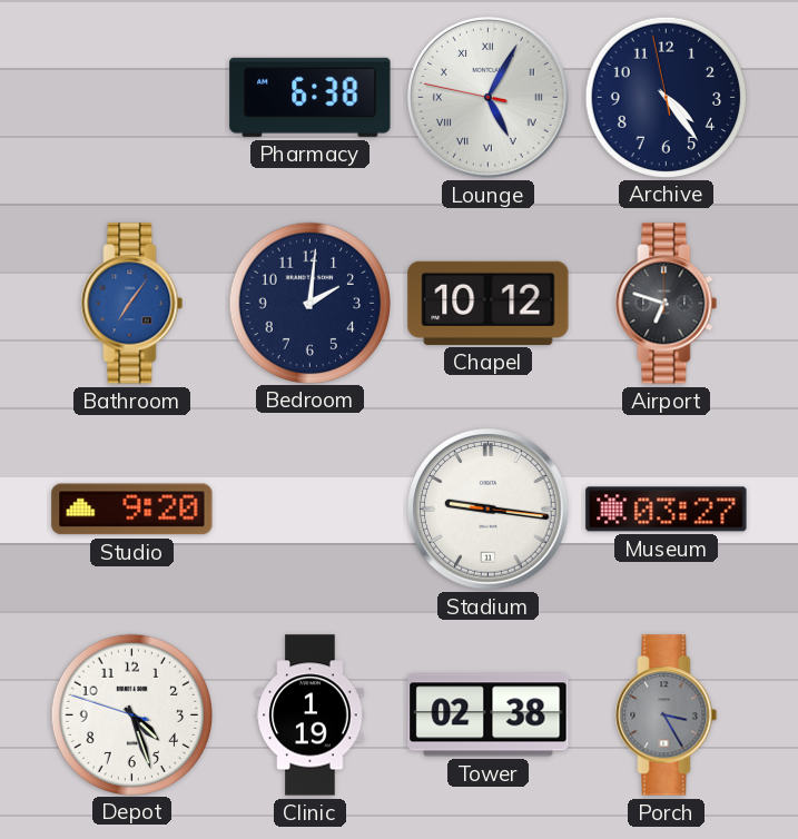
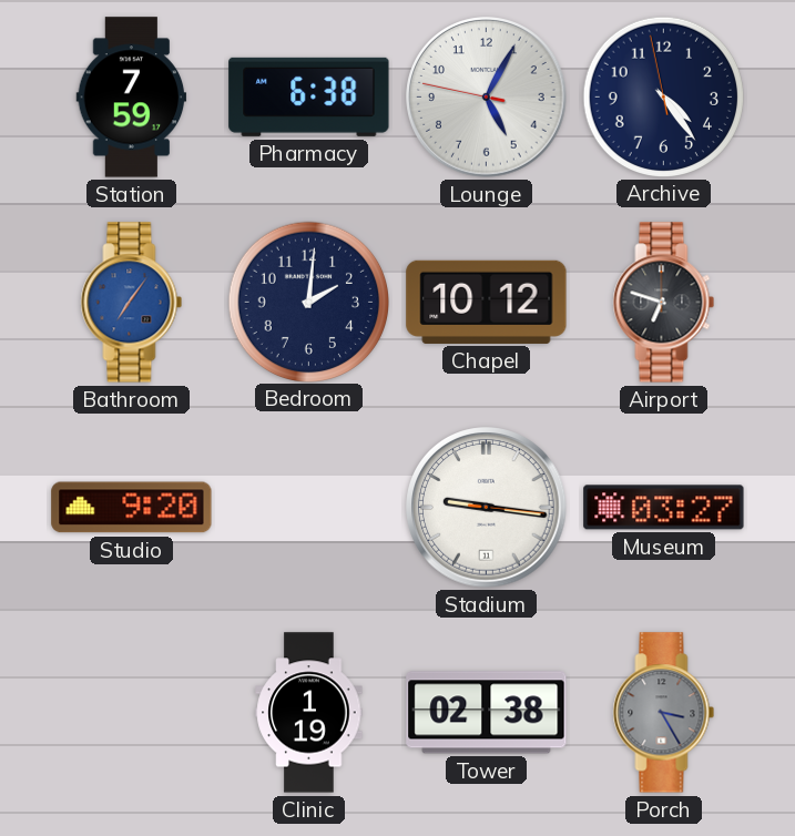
Station: none -> 7:59 (132, 98)
Lounge numerals: Roman -> Arabic (487, 98)
Depot: 4:26 -> none (131, 714)
